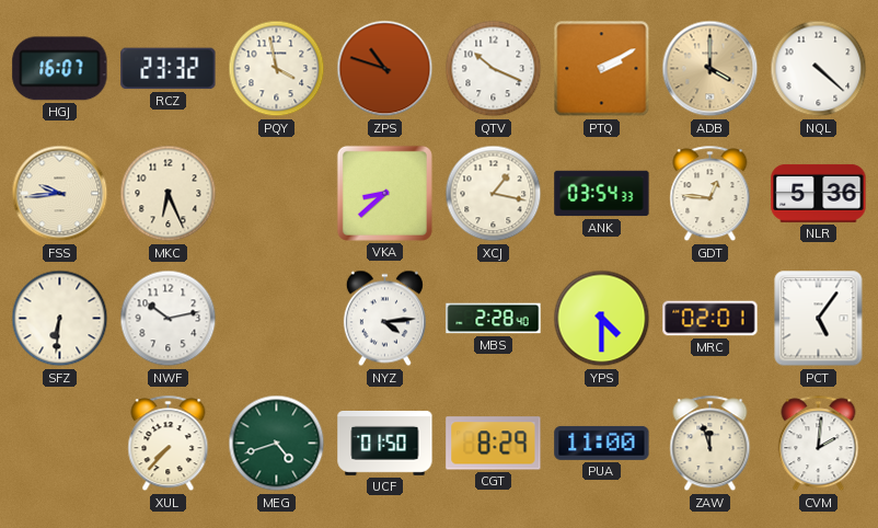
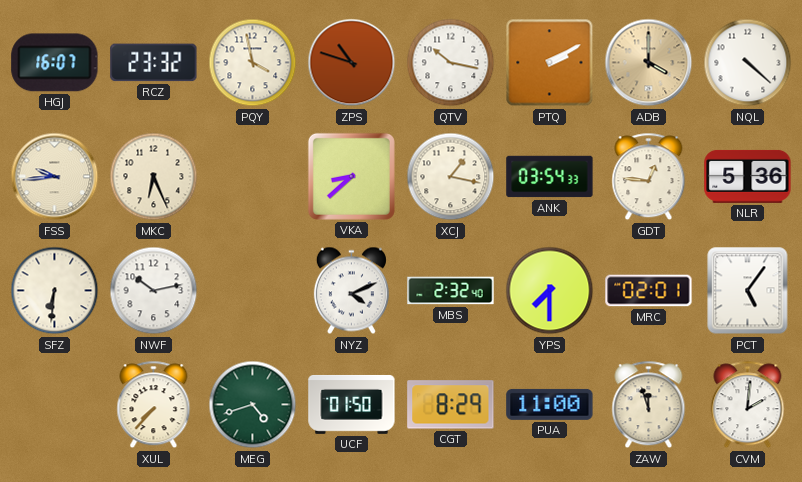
QTV: 10:19 -> 10:17 (451, 63)
NYZ: 4:14 -> 4:11 (351, 291)
MBS: 2:28 -> 2:32 (451, 291)
YPS: 4:30 -> 7:30 (550, 291)
